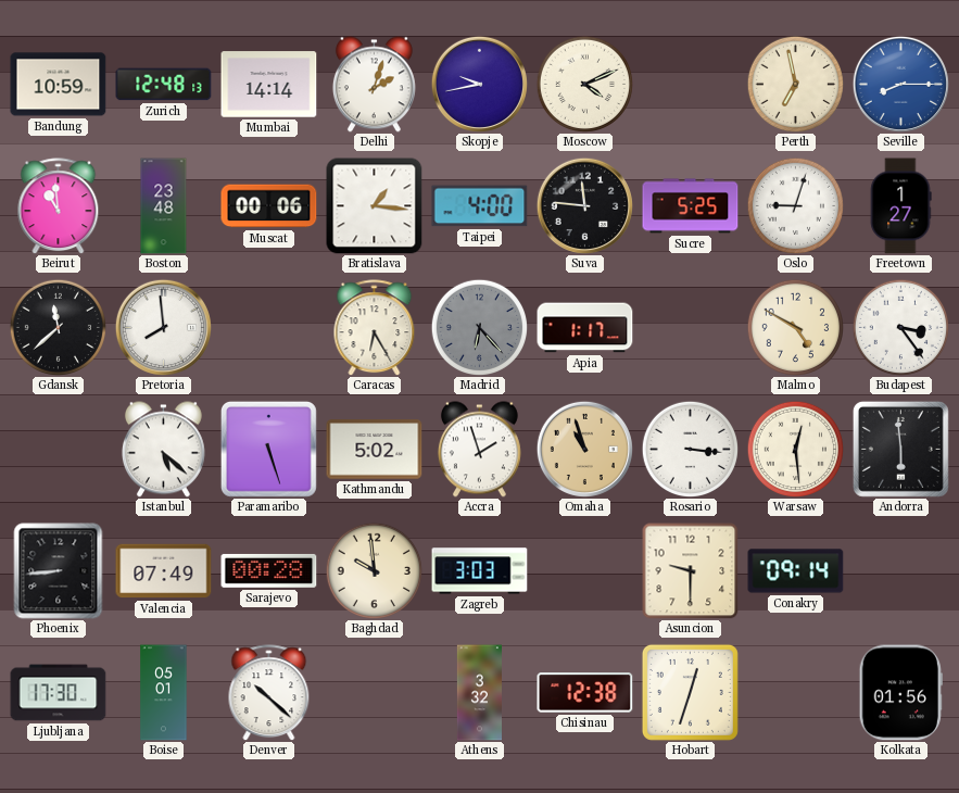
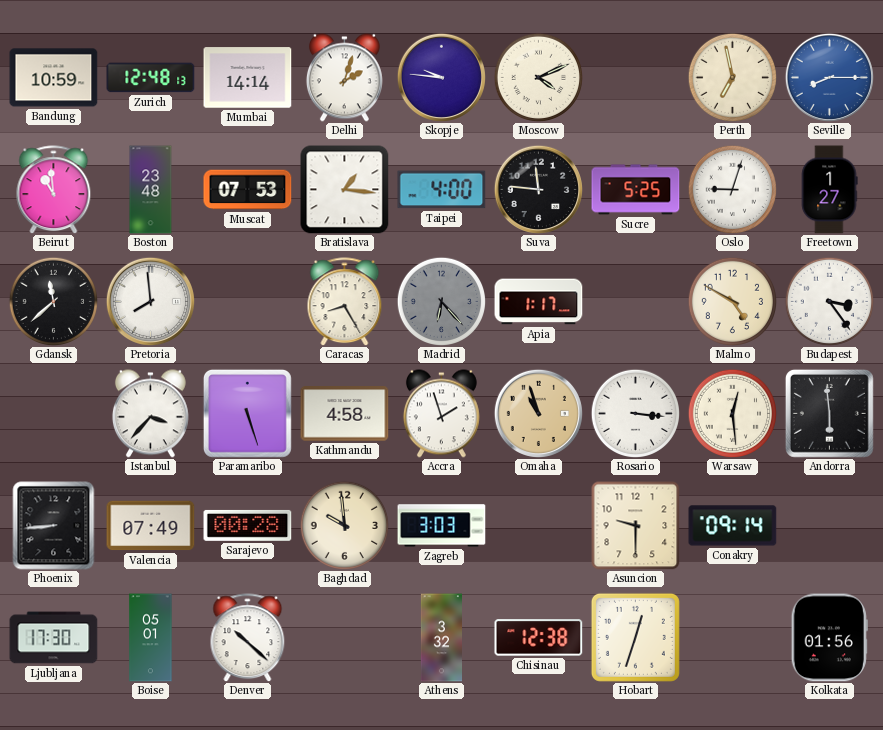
Skopje: 9:43 -> 9:46 (441, 77)
Muscat: 00:06 -> 07:53 (248, 190)
Caracas: 6:25 -> 8:25 (345, 302)
Istanbul: 5:22 -> 3:37 (150, 414)
Kathmandu: 5:02 -> 4:58 (345, 414)
